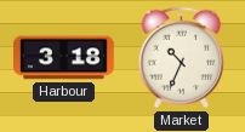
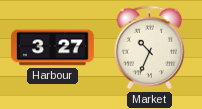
Harbour: 3:18 -> 3:27 (53, 48)
